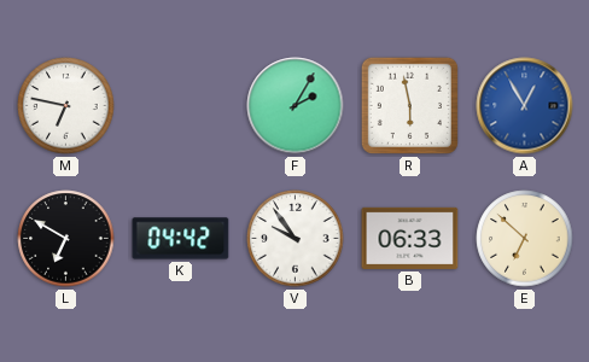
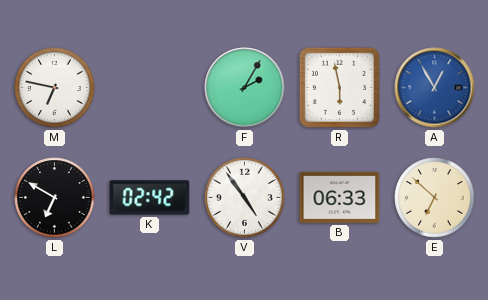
K: 04:42 -> 02:42 (150, 198)
V: 9:54 -> 4:54 (245, 198)
